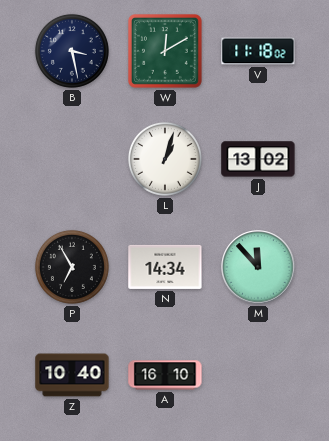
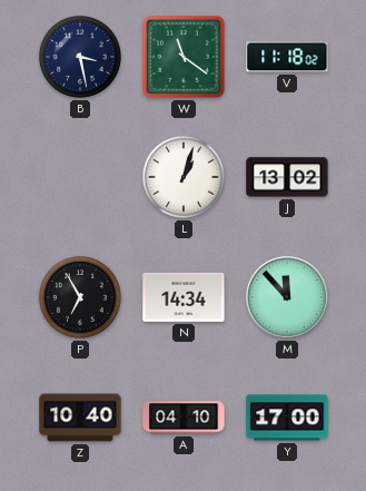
W: 12:10 -> 11:21 (184, 57)
A: 16:10 -> 04:10 (184, 418)
Y: none -> 17:00 (287, 418)
